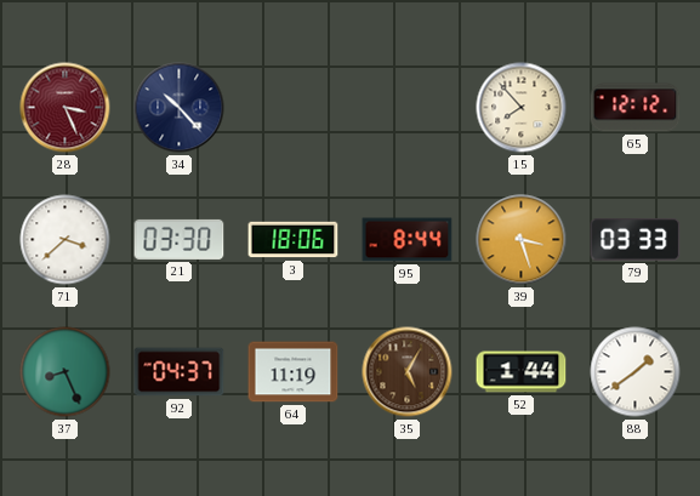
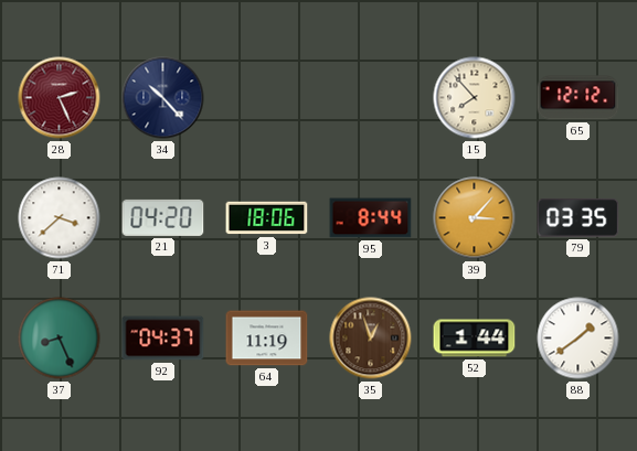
28: 3:26 -> 2:26 (60, 98)
21: 03:30 -> 04:20 (163, 217)
39: 3:27 -> 3:07 (475, 218)
79: 03:33 -> 03:35 (578, 218)
35: 5:05 -> 12:57 (371, 339)
